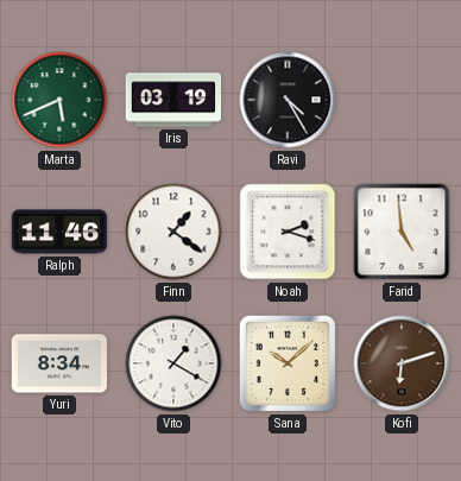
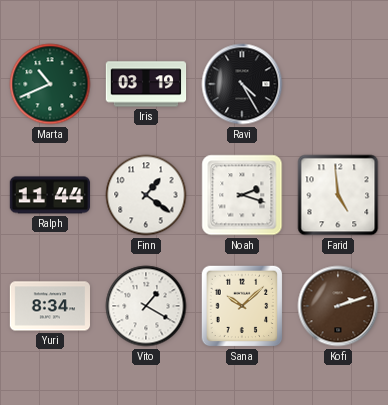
Marta: 5:41 -> 10:41 (50, 84)
Ralph: 11:46 -> 11:44 (50, 195)
Kofi: 6:12 -> 2:12 (338, 306)
